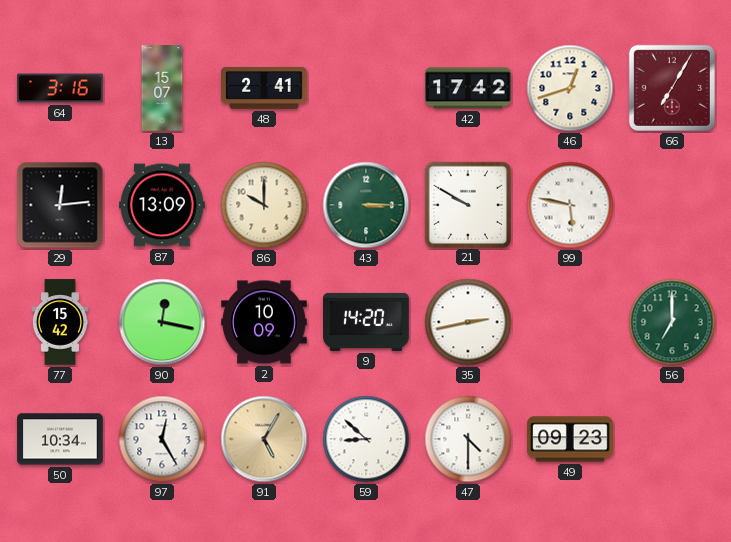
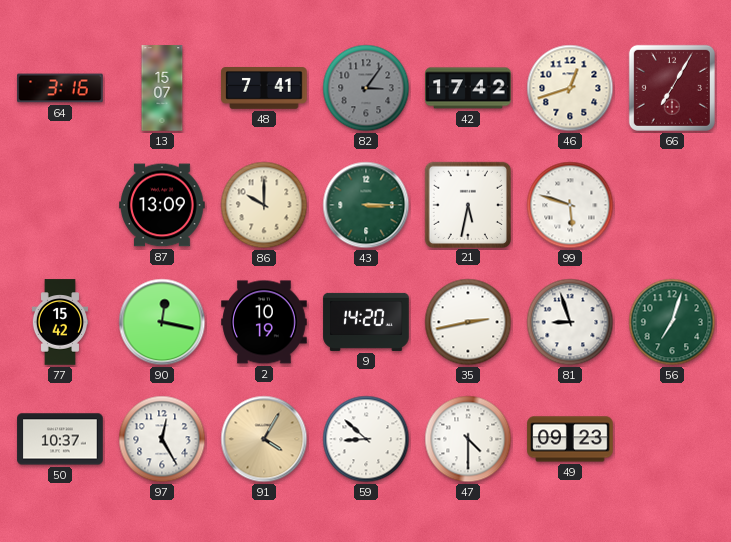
48: 2:41 -> 7:41 (264, 89)
82: none -> 3:06 (366, 88)
29: 12:14 -> none (60, 205)
21: 9:50 -> 5:32 (467, 204)
99: 5:47 -> 5:48 (570, 205)
2: 10:09 -> 10:19 (264, 322)
81: none -> 8:57 (570, 322)
56: 7:00 -> 7:03 (672, 322)
50: 10:34 -> 10:37 (60, 439)
91: 5:05 -> 4:05 (264, 439)
